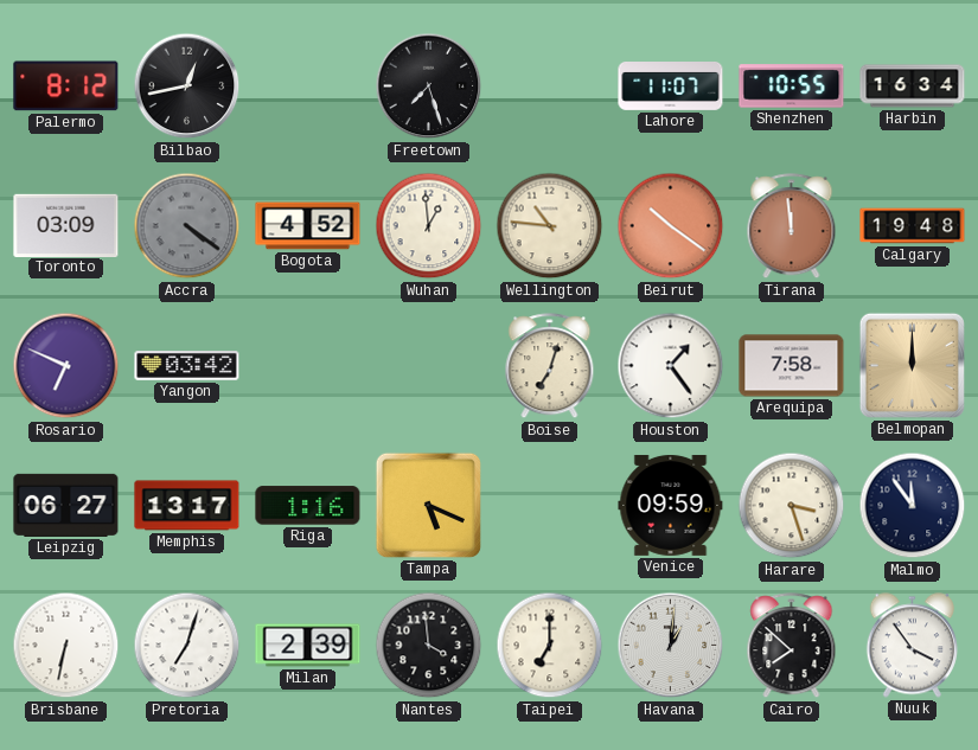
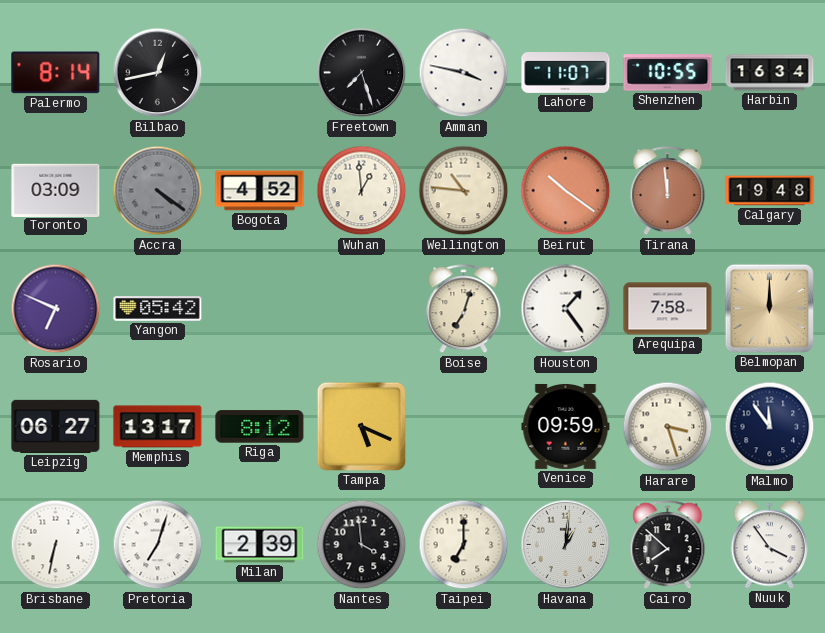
Palermo: 8:12 -> 8:14 (56, 73)
Amman: none -> 3:47 (464, 73)
Yangon: 03:42 -> 05:42 (158, 309)
Riga: 1:16 -> 8:12 (260, 427)
